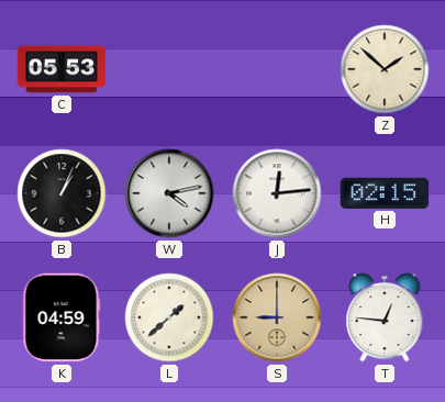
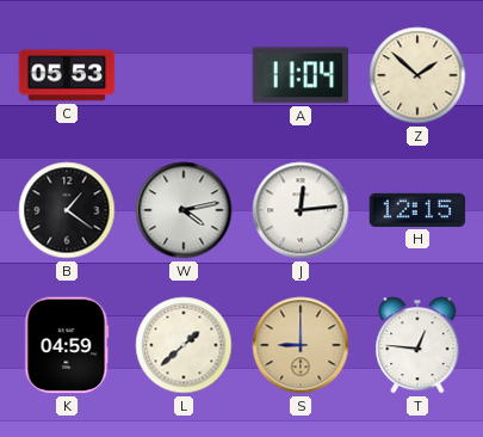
A: none -> 11:04 (301, 75)
B: 1:04 -> 1:21 (67, 210)
H: 02:15 -> 12:15 (417, 210)
